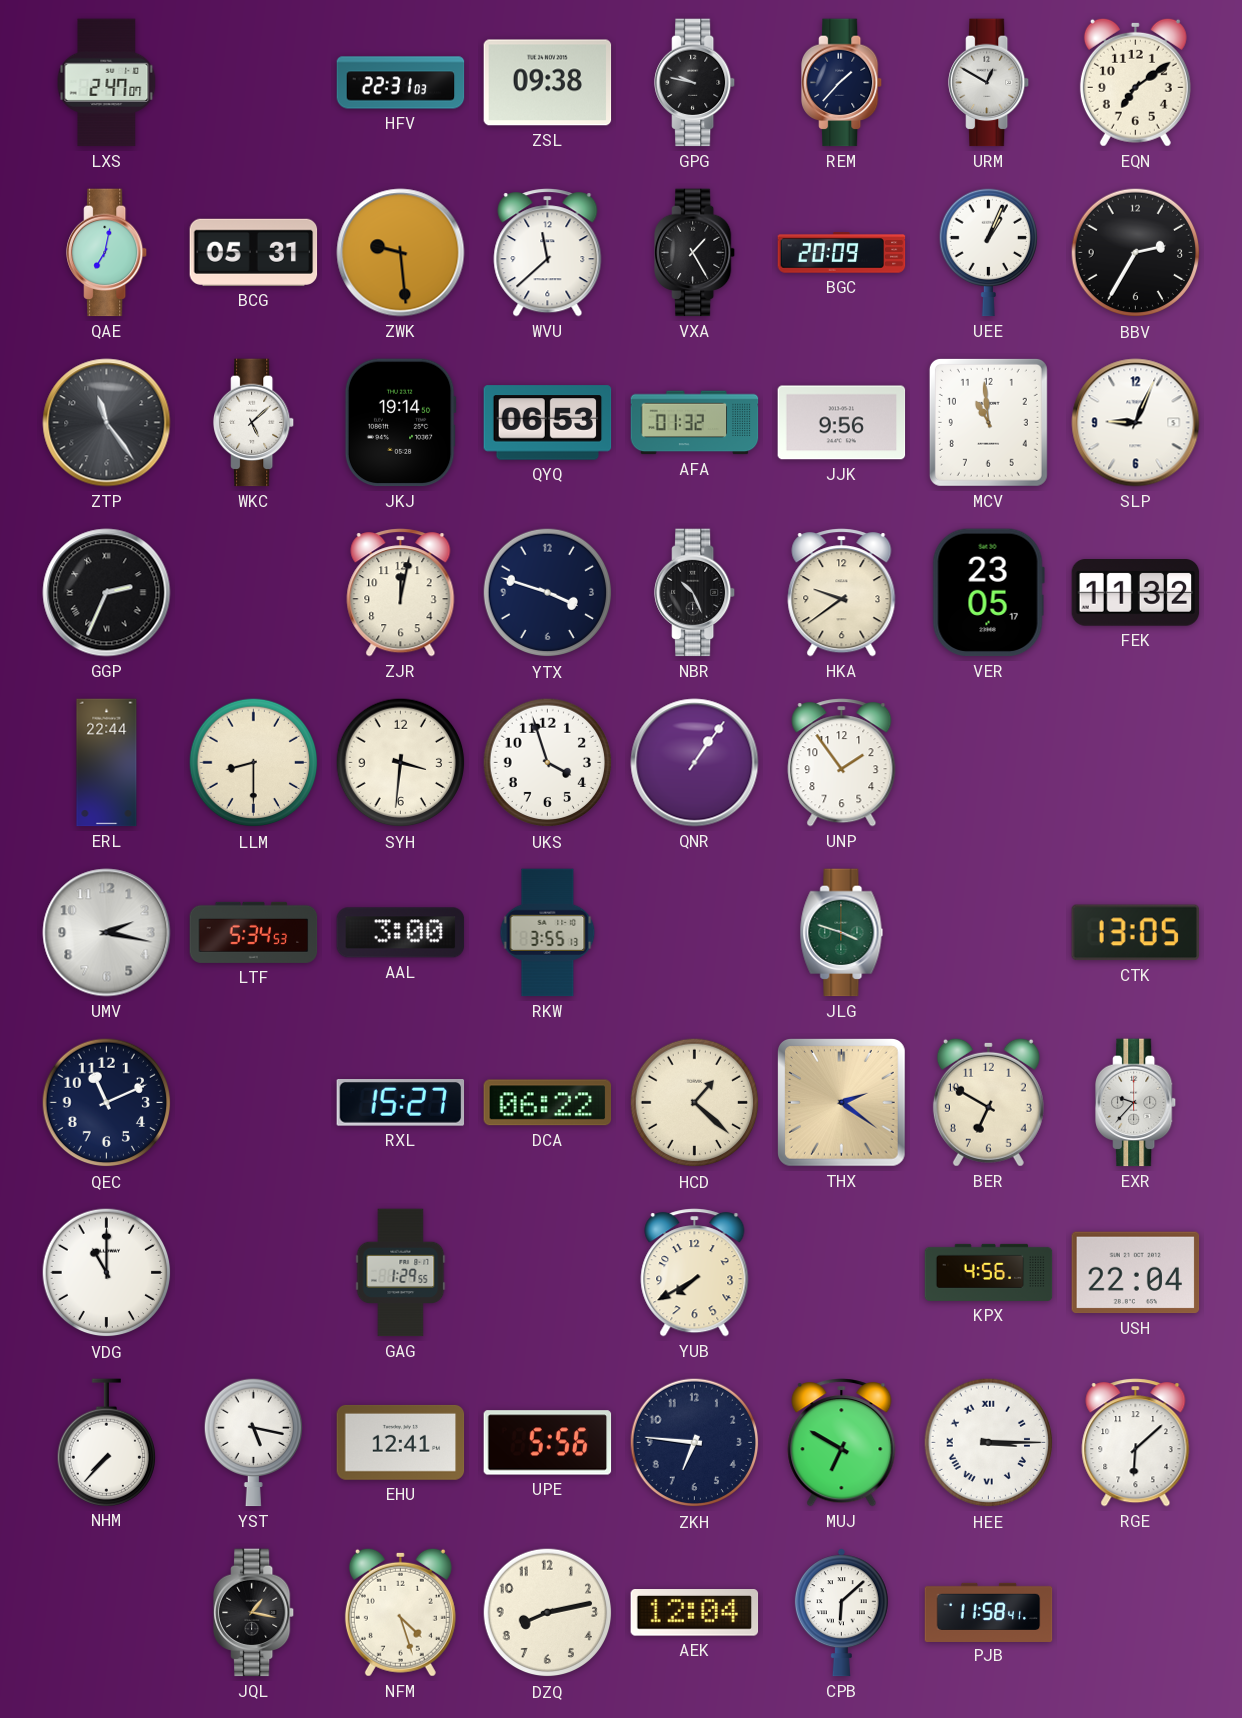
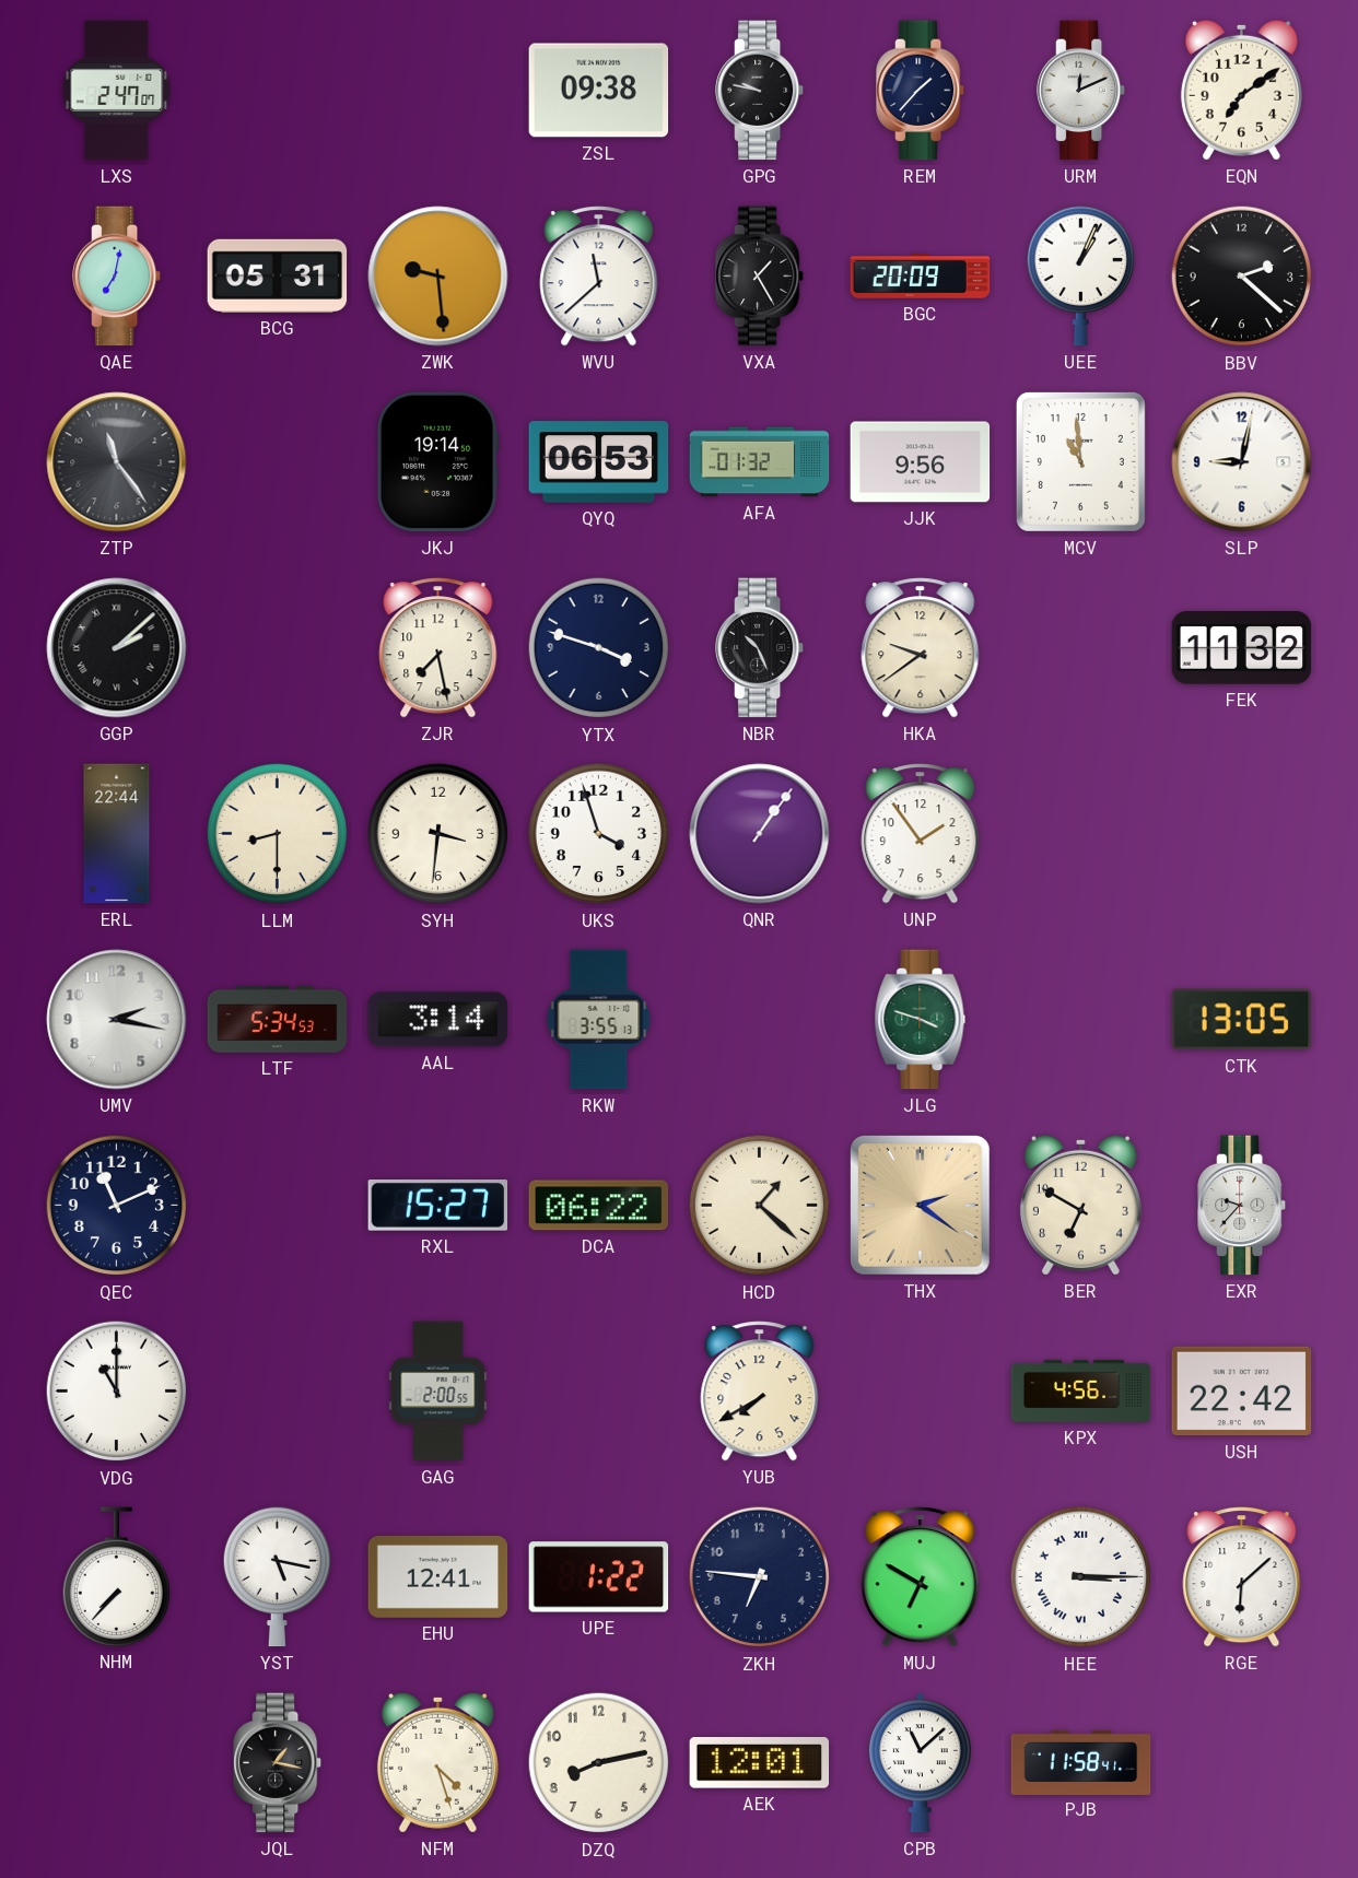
HFV: 22:31 -> none (401, 83)
URM: 12:50 -> 12:11 (1082, 91)
BBV: 2:35 -> 2:22 (1242, 277)
WKC: 5:08 -> none (255, 423)
SLP: 9:04 -> 9:02 (1242, 462)
GGP: 2:34 -> 2:08 (117, 648)
ZJR: 12:02 -> 7:28 (438, 648)
VER: 23:05 -> none (988, 593)
AAL: 3:00 -> 3:14 (438, 1020)
GAG: 1:29 -> 2:00 (438, 1392)
USH: 22:04 -> 22:42 (1242, 1392)
UPE: 5:56 -> 1:22 (599, 1577)
AEK: 12:04 -> 12:01 (760, 1763)
CPB: 6:08 -> 11:08 (920, 1763)
